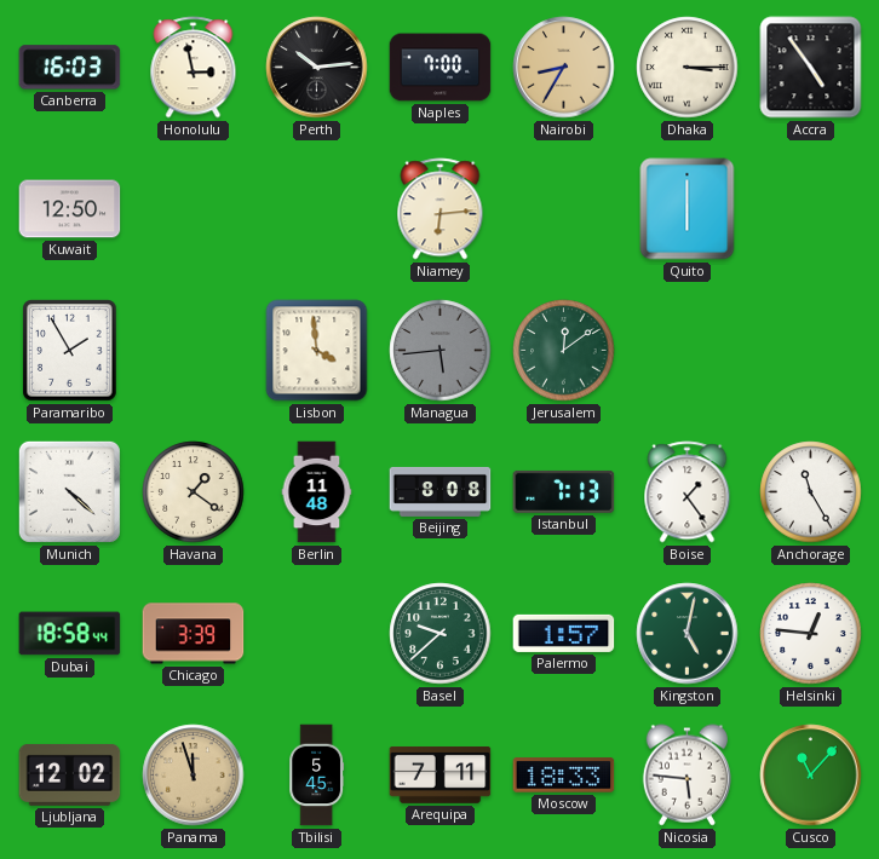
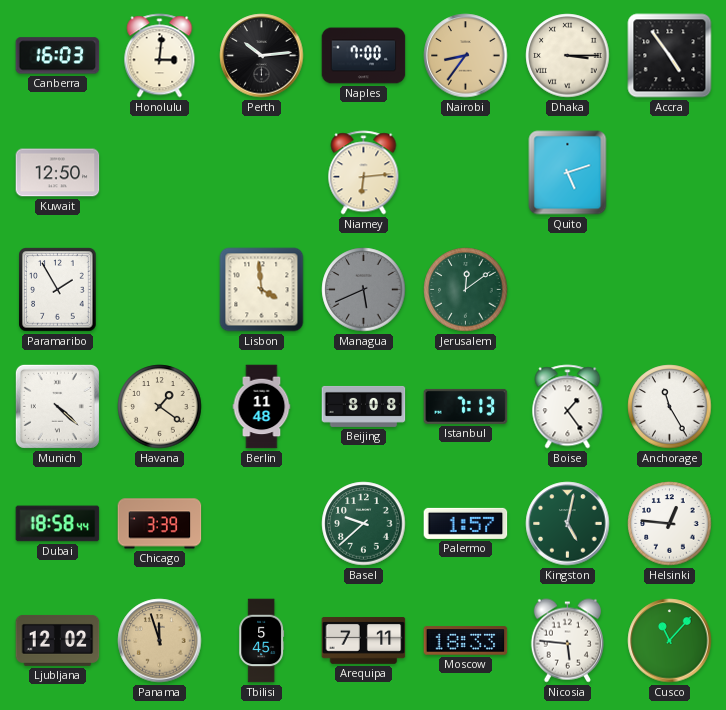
Honolulu: 2:58 -> 3:01 (160, 56)
Nairobi: 8:35 -> 8:36 (466, 56)
Quito: 6:00 -> 5:12 (568, 173)
Managua: 5:44 -> 5:41 (364, 290)
